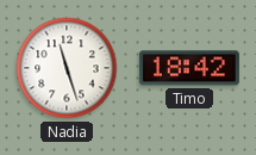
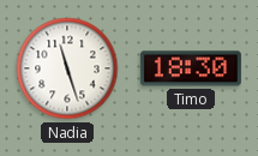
Timo: 18:42 -> 18:30 (191, 68)
